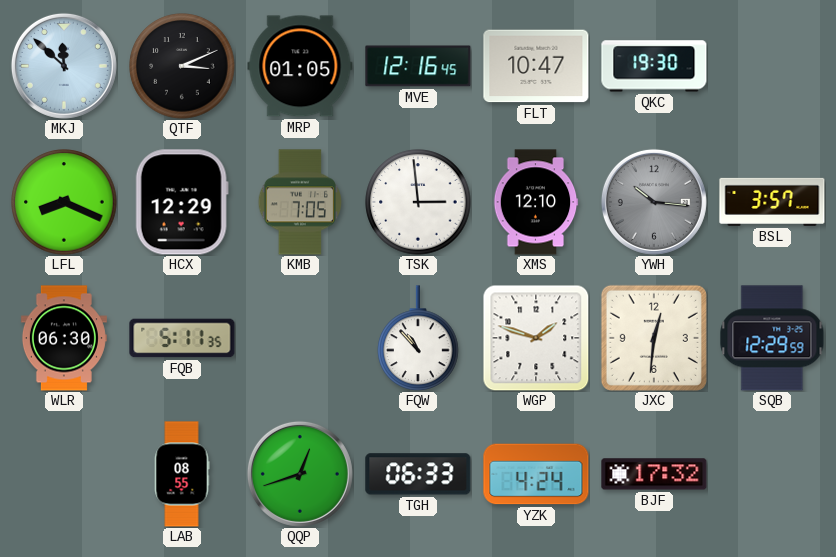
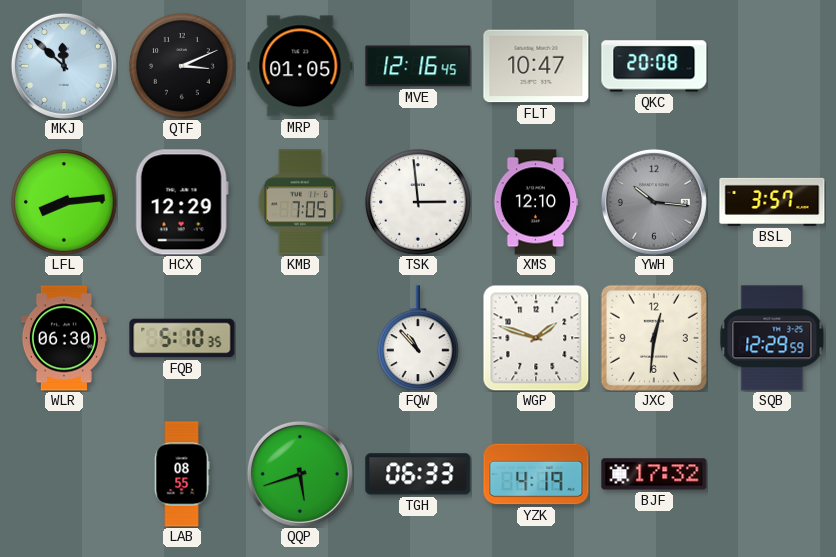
QKC: 19:30 -> 20:08 (654, 66)
LFL: 8:19 -> 8:14 (64, 202)
FQB: 5:11 -> 5:10 (182, 338)
QQP: 12:42 -> 5:42 (300, 474)
YZK: 4:24 -> 4:19 (536, 474)
